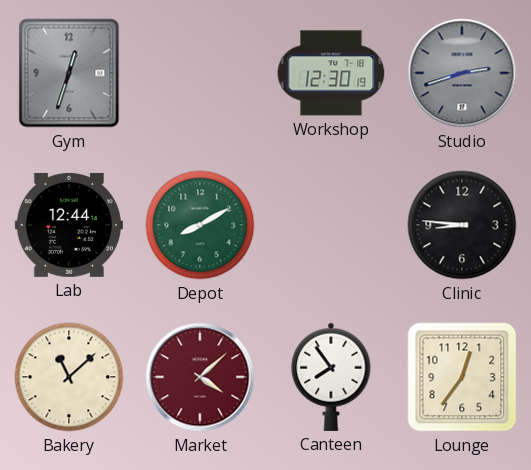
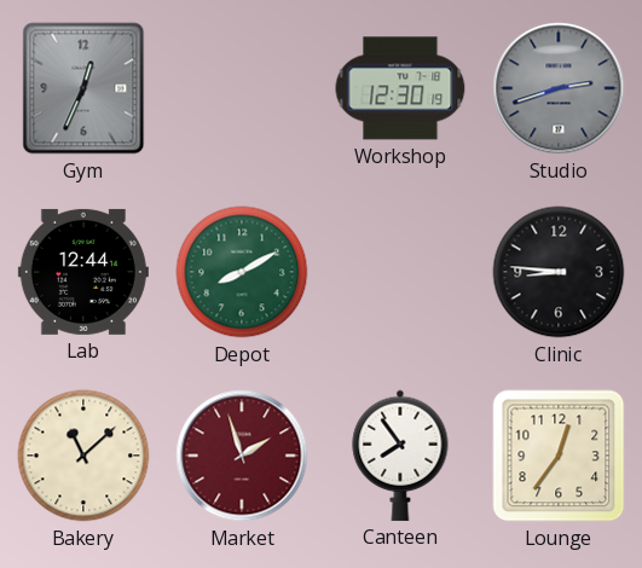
Gym: 12:33 -> 12:34 (83, 88)
Market: 4:08 -> 1:57 (242, 456)
